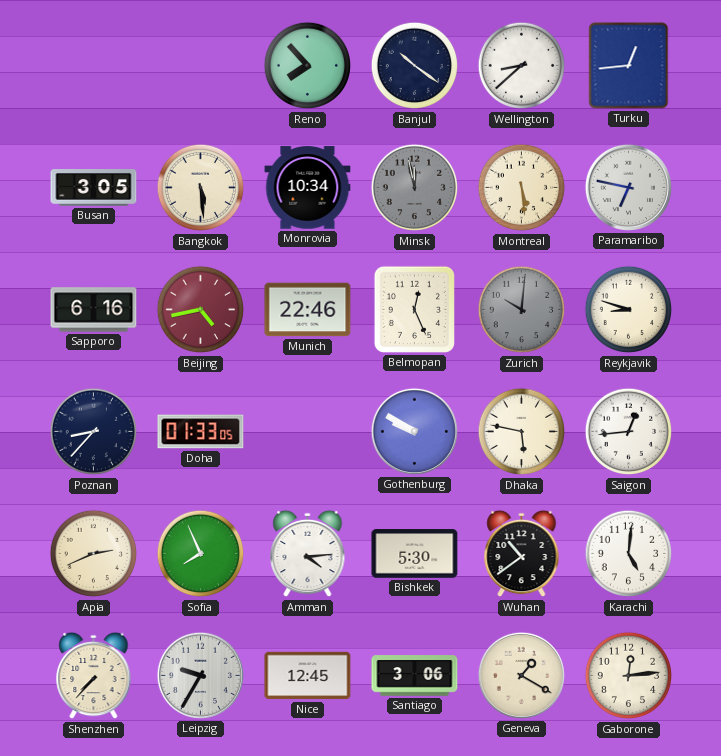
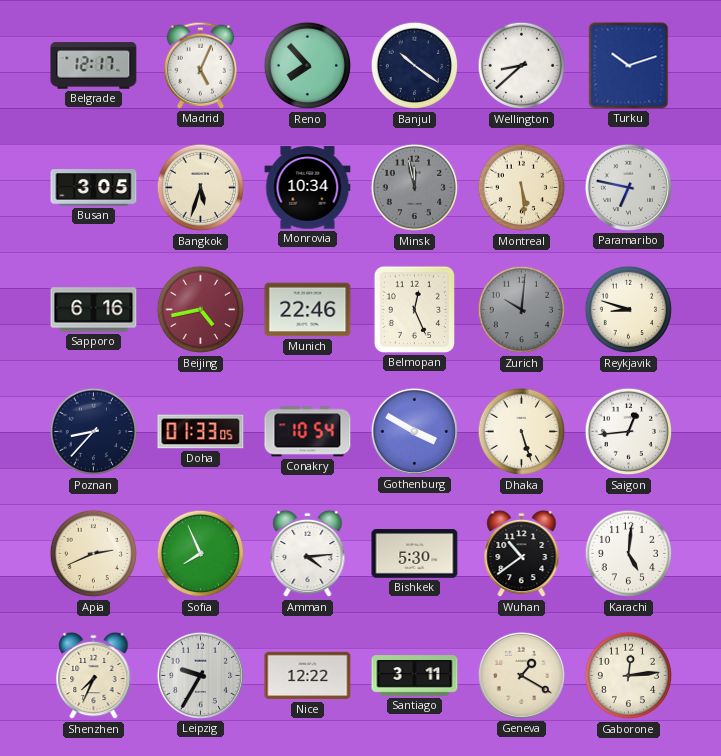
Belgrade: none -> 12:17 (94, 66)
Madrid: none -> 5:04 (201, 65)
Turku: 12:44 -> 10:12 (629, 66)
Bangkok: 5:29 -> 5:33 (201, 188)
Conakry: none -> 10:54 (308, 432)
Gothenburg: 9:50 -> 3:50 (414, 431)
Dhaka: 5:47 -> 5:27 (522, 432)
Shenzhen: 7:37 -> 7:34 (94, 676)
Nice: 12:45 -> 12:22 (308, 676)
Santiago: 3:06 -> 3:11 (415, 676)
